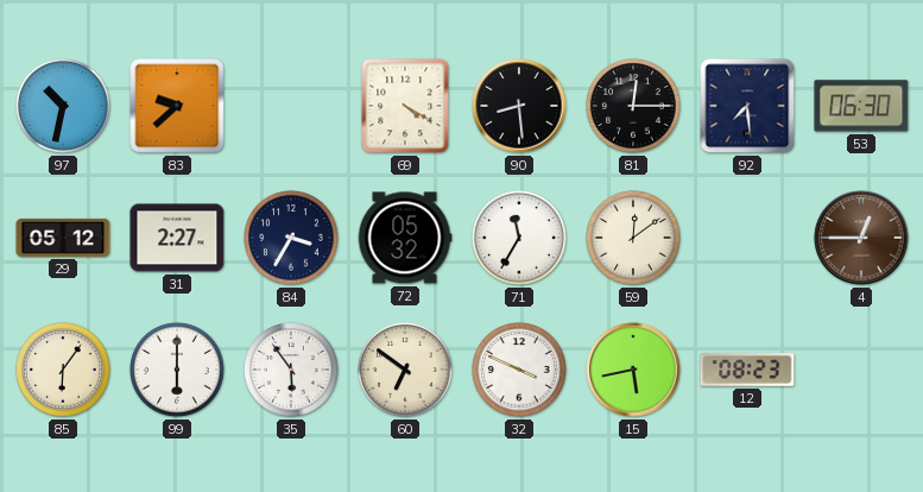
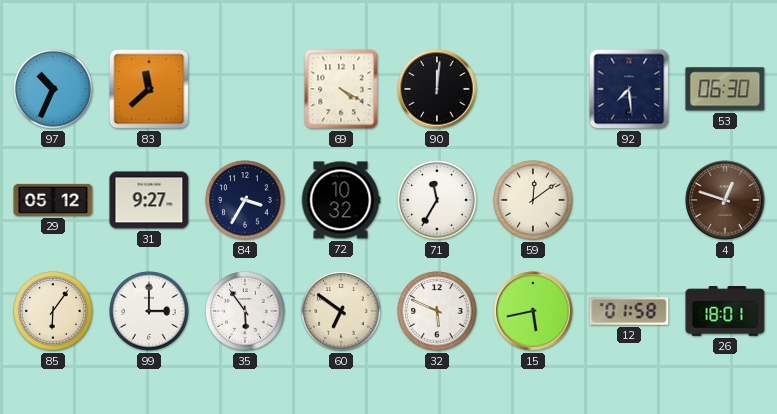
97: 10:32 -> 10:34 (53, 89)
83: 9:38 -> 11:38 (149, 89)
90: 8:29 -> 12:01 (437, 89)
81: 12:15 -> none (633, 106)
31: 2:27 -> 9:27 (149, 200)
72: 05:32 -> 10:32 (341, 200)
4: 12:45 -> 12:48 (725, 200)
99: 6:00 -> 3:00 (149, 311)
32: 3:49 -> 5:49 (437, 311)
12: 08:23 -> 01:58 (629, 311)
26: none -> 18:01 (725, 311)
